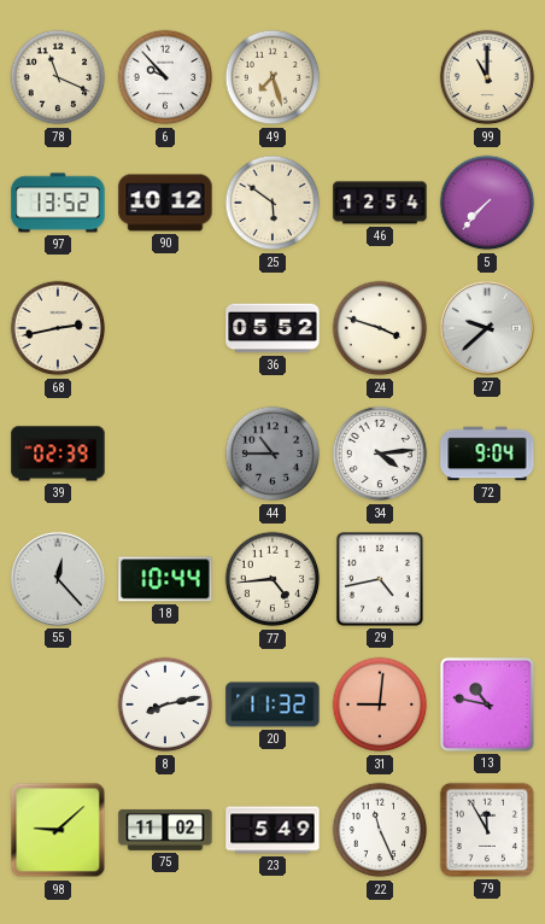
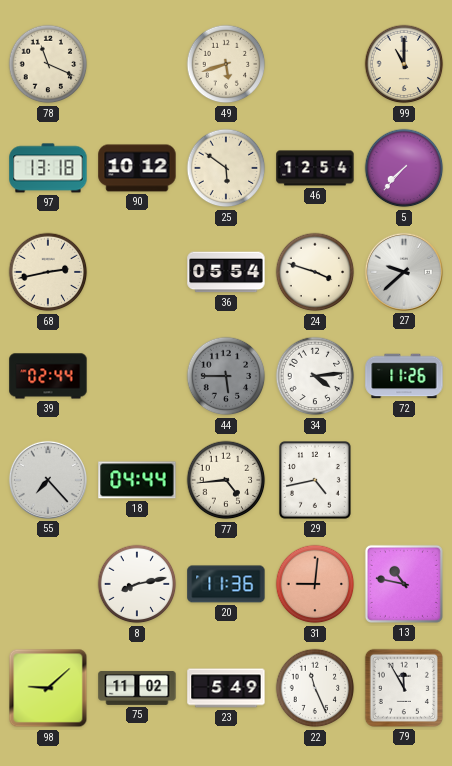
6: 9:53 -> none (165, 77)
49: 7:27 -> 5:42 (226, 64)
97: 13:52 -> 13:18 (48, 168)
36: 05:52 -> 05:54 (226, 272)
39: 02:39 -> 02:44 (48, 376)
44: 10:45 -> 5:45 (226, 376)
72: 9:04 -> 11:26 (404, 376)
55: 12:23 -> 7:23 (48, 480)
18: 10:44 -> 04:44 (137, 480)
20: 11:32 -> 11:36 (226, 584)
